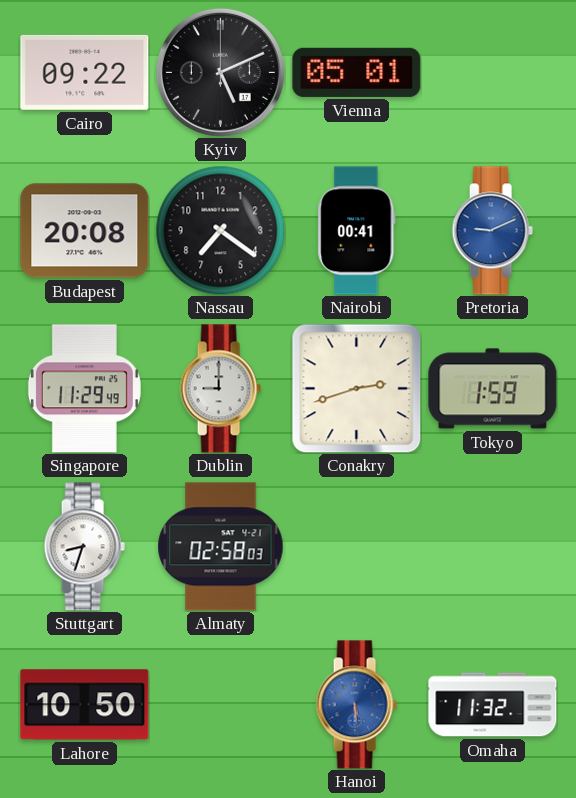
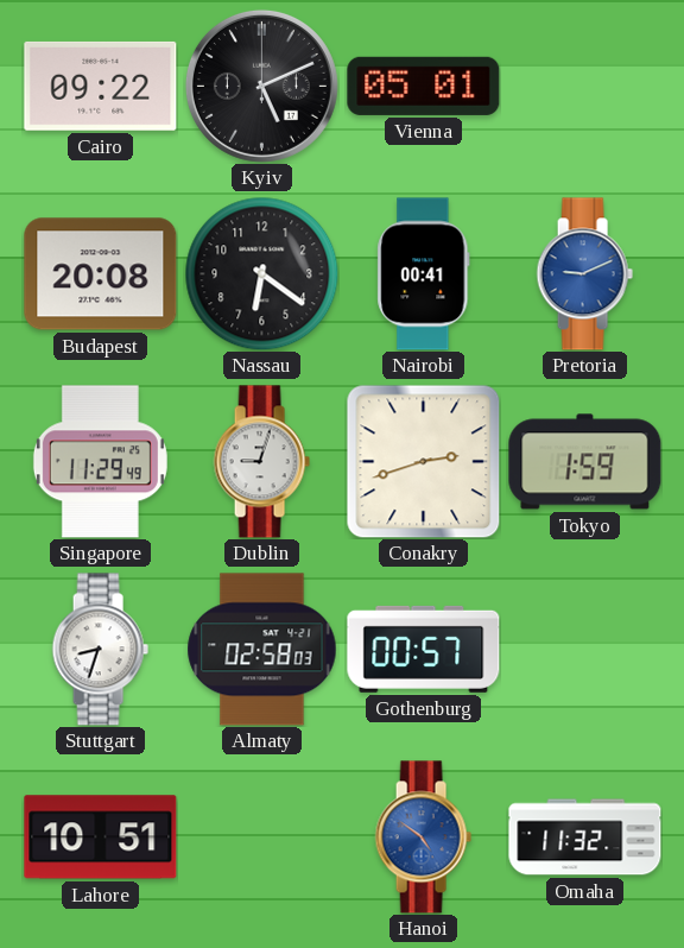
Nassau: 7:21 -> 6:21 (261, 273)
Dublin: 9:00 -> 9:03 (261, 462)
Gothenburg: none -> 00:57 (424, 649)
Lahore: 10:50 -> 10:51 (101, 838)
Hanoi: 5:29 -> 4:51 (423, 838)
